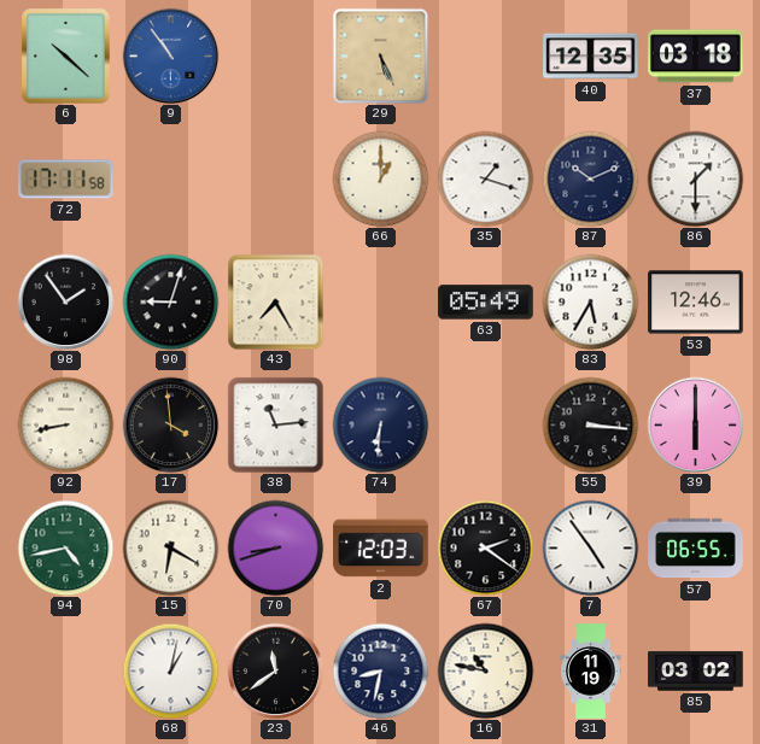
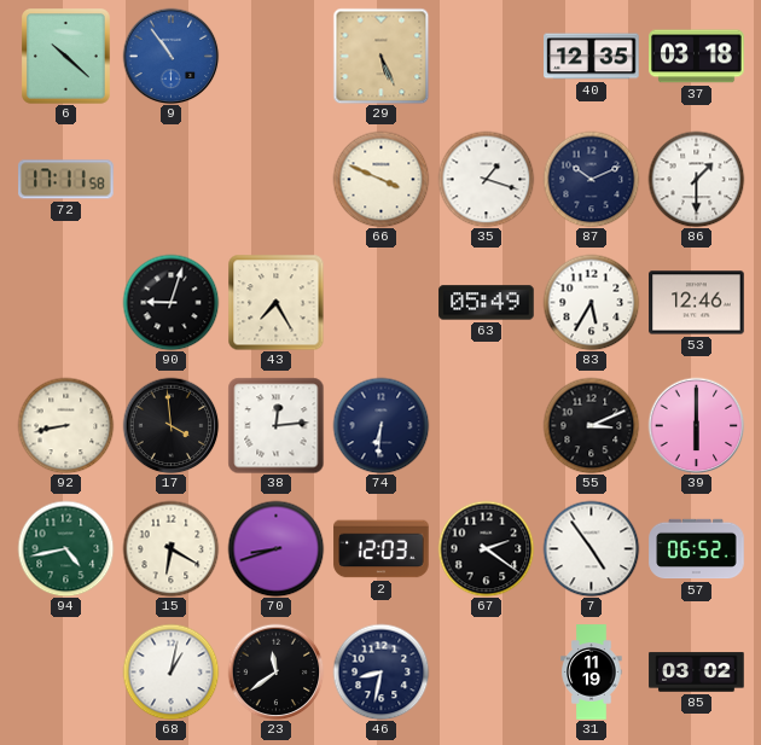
66: 1:00 -> 3:49 (380, 179)
98: 1:54 -> none (65, 301)
38: 11:14 -> 12:14 (275, 425)
55: 3:16 -> 3:11 (591, 425)
57: 06:55 -> 06:52 (697, 549)
16: 10:47 -> none (485, 670)
